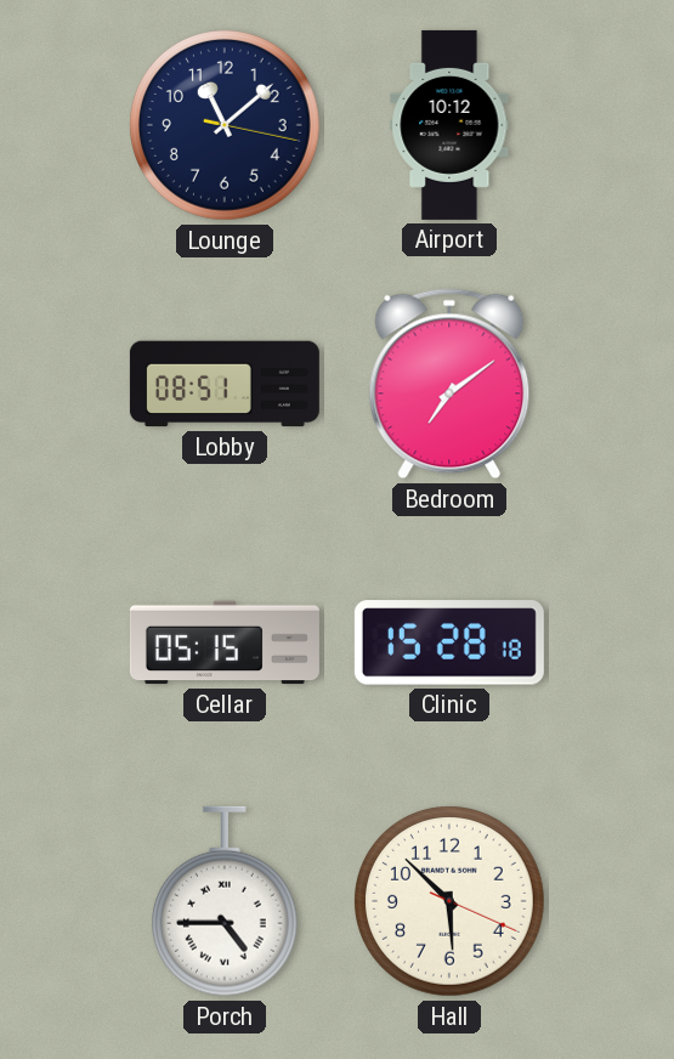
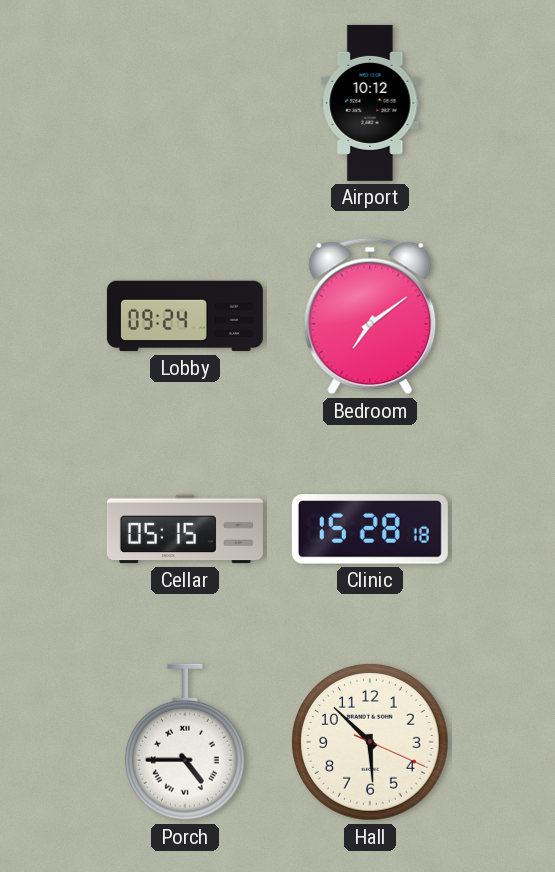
Lounge: 11:08 -> none (226, 126)
Lobby: 08:51 -> 09:24 (185, 316)
